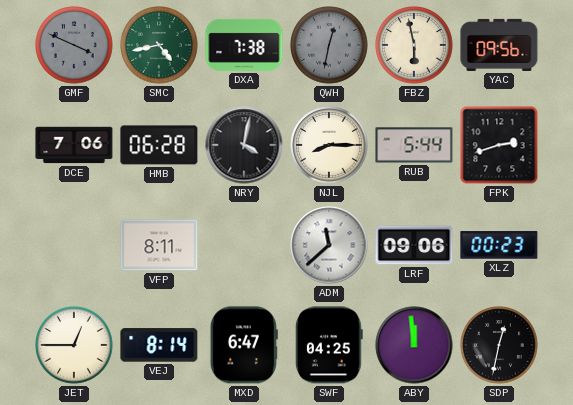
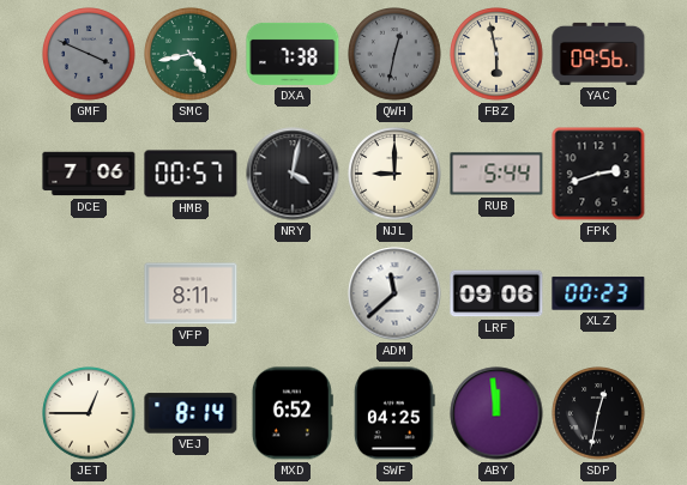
HMB: 06:28 -> 00:57 (191, 174)
NJL: 8:15 -> 9:00 (394, 174)
MXD: 6:47 -> 6:52 (293, 413)
